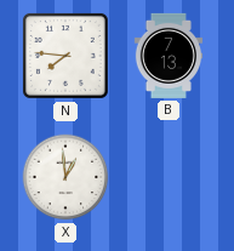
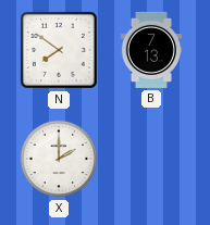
N: 7:46 -> 7:51 (59, 50)
X: 12:59 -> 2:00 (59, 159)
